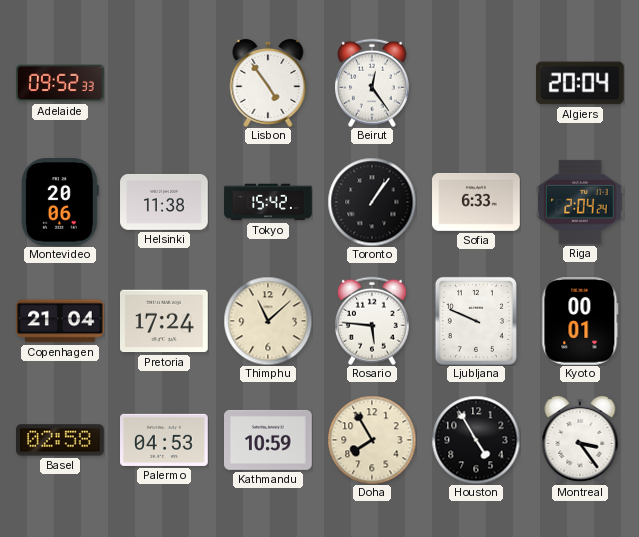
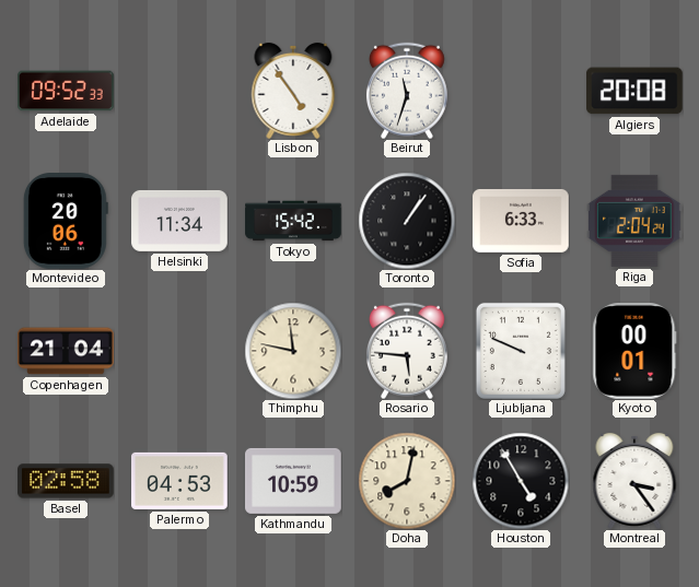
Beirut: 12:24 -> 11:33 (407, 91)
Algiers: 20:04 -> 20:08 (636, 91)
Helsinki: 11:38 -> 11:34 (179, 221)
Pretoria: 17:24 -> none (165, 321)
Thimphu: 11:08 -> 11:47 (293, 351)
Doha: 7:55 -> 8:02 (407, 481)
